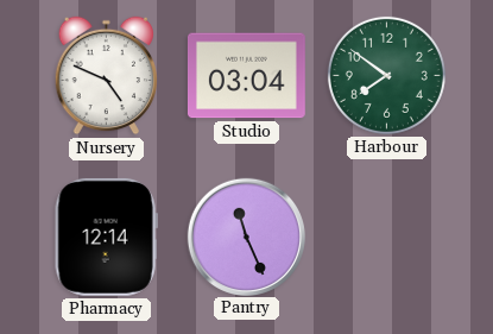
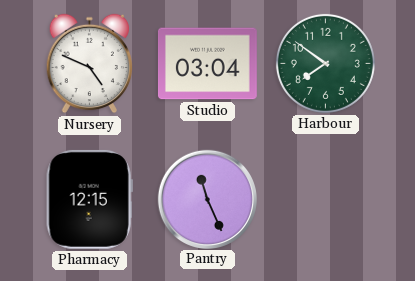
Pharmacy: 12:14 -> 12:15 (89, 199)
